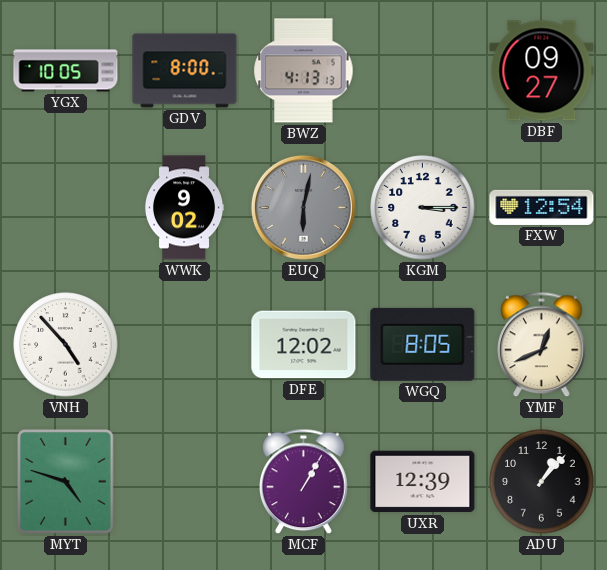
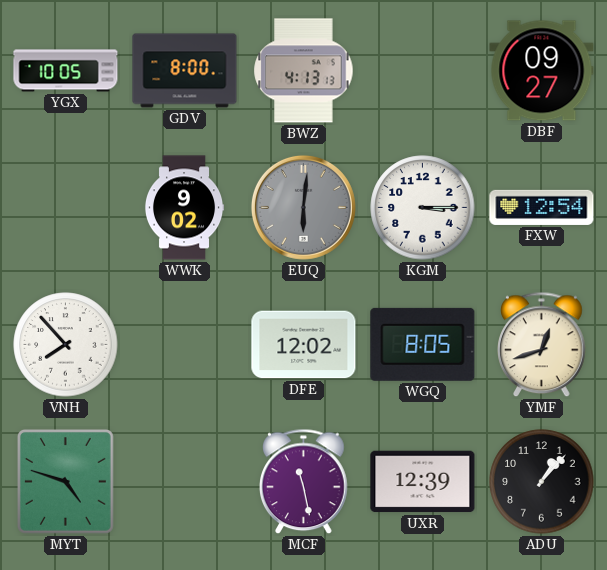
EUQ: 6:02 -> 6:01 (303, 207)
VNH: 4:53 -> 7:53 (66, 345)
YMF: 12:41 -> 12:42 (542, 345)
MCF: 1:05 -> 11:28 (304, 482)
